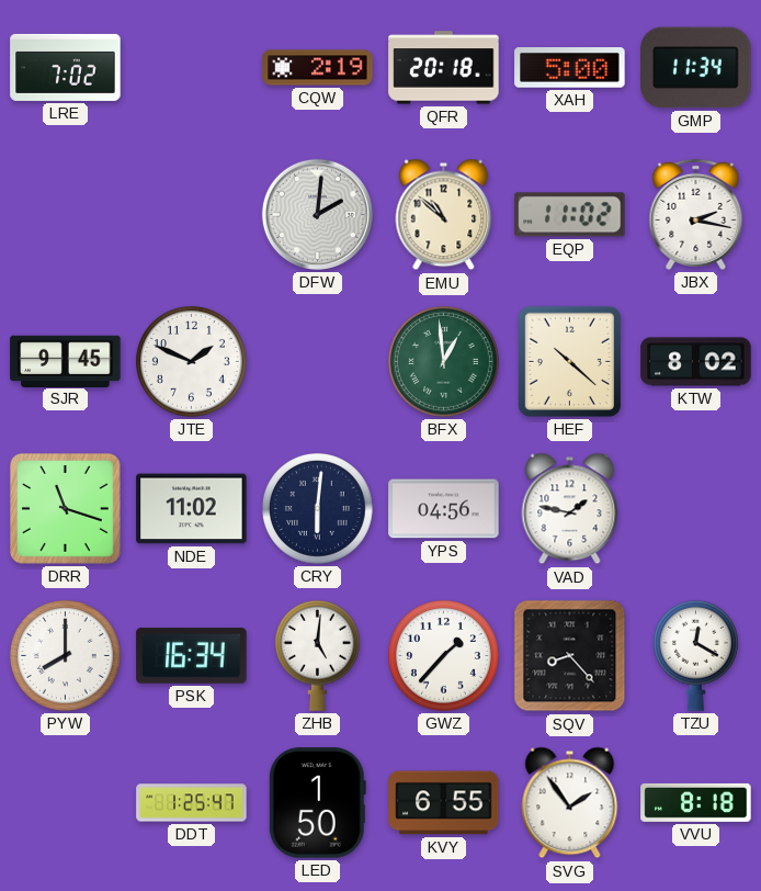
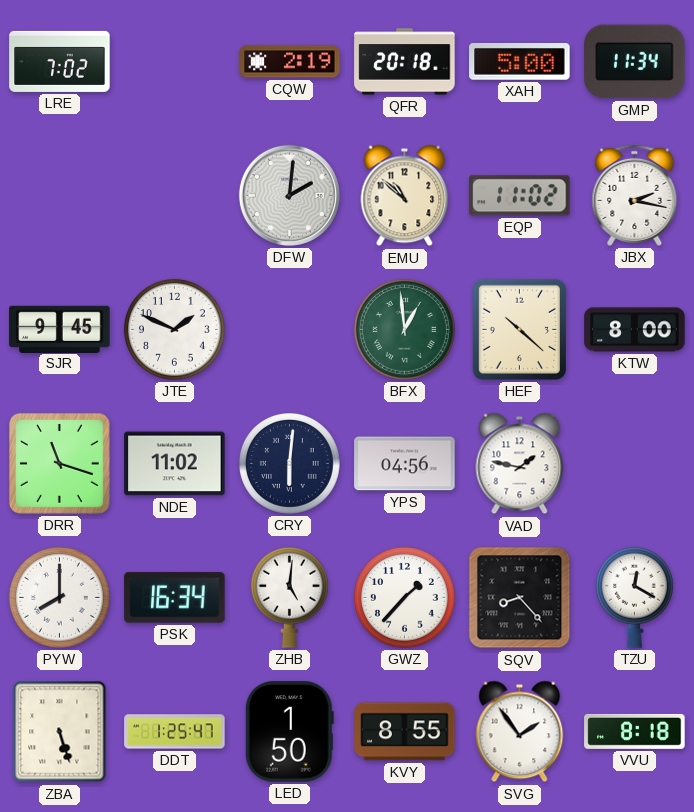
KTW: 8:02 -> 8:00 (635, 330)
ZBA: none -> 5:27 (60, 732)
KVY: 6:55 -> 8:55 (405, 732)
